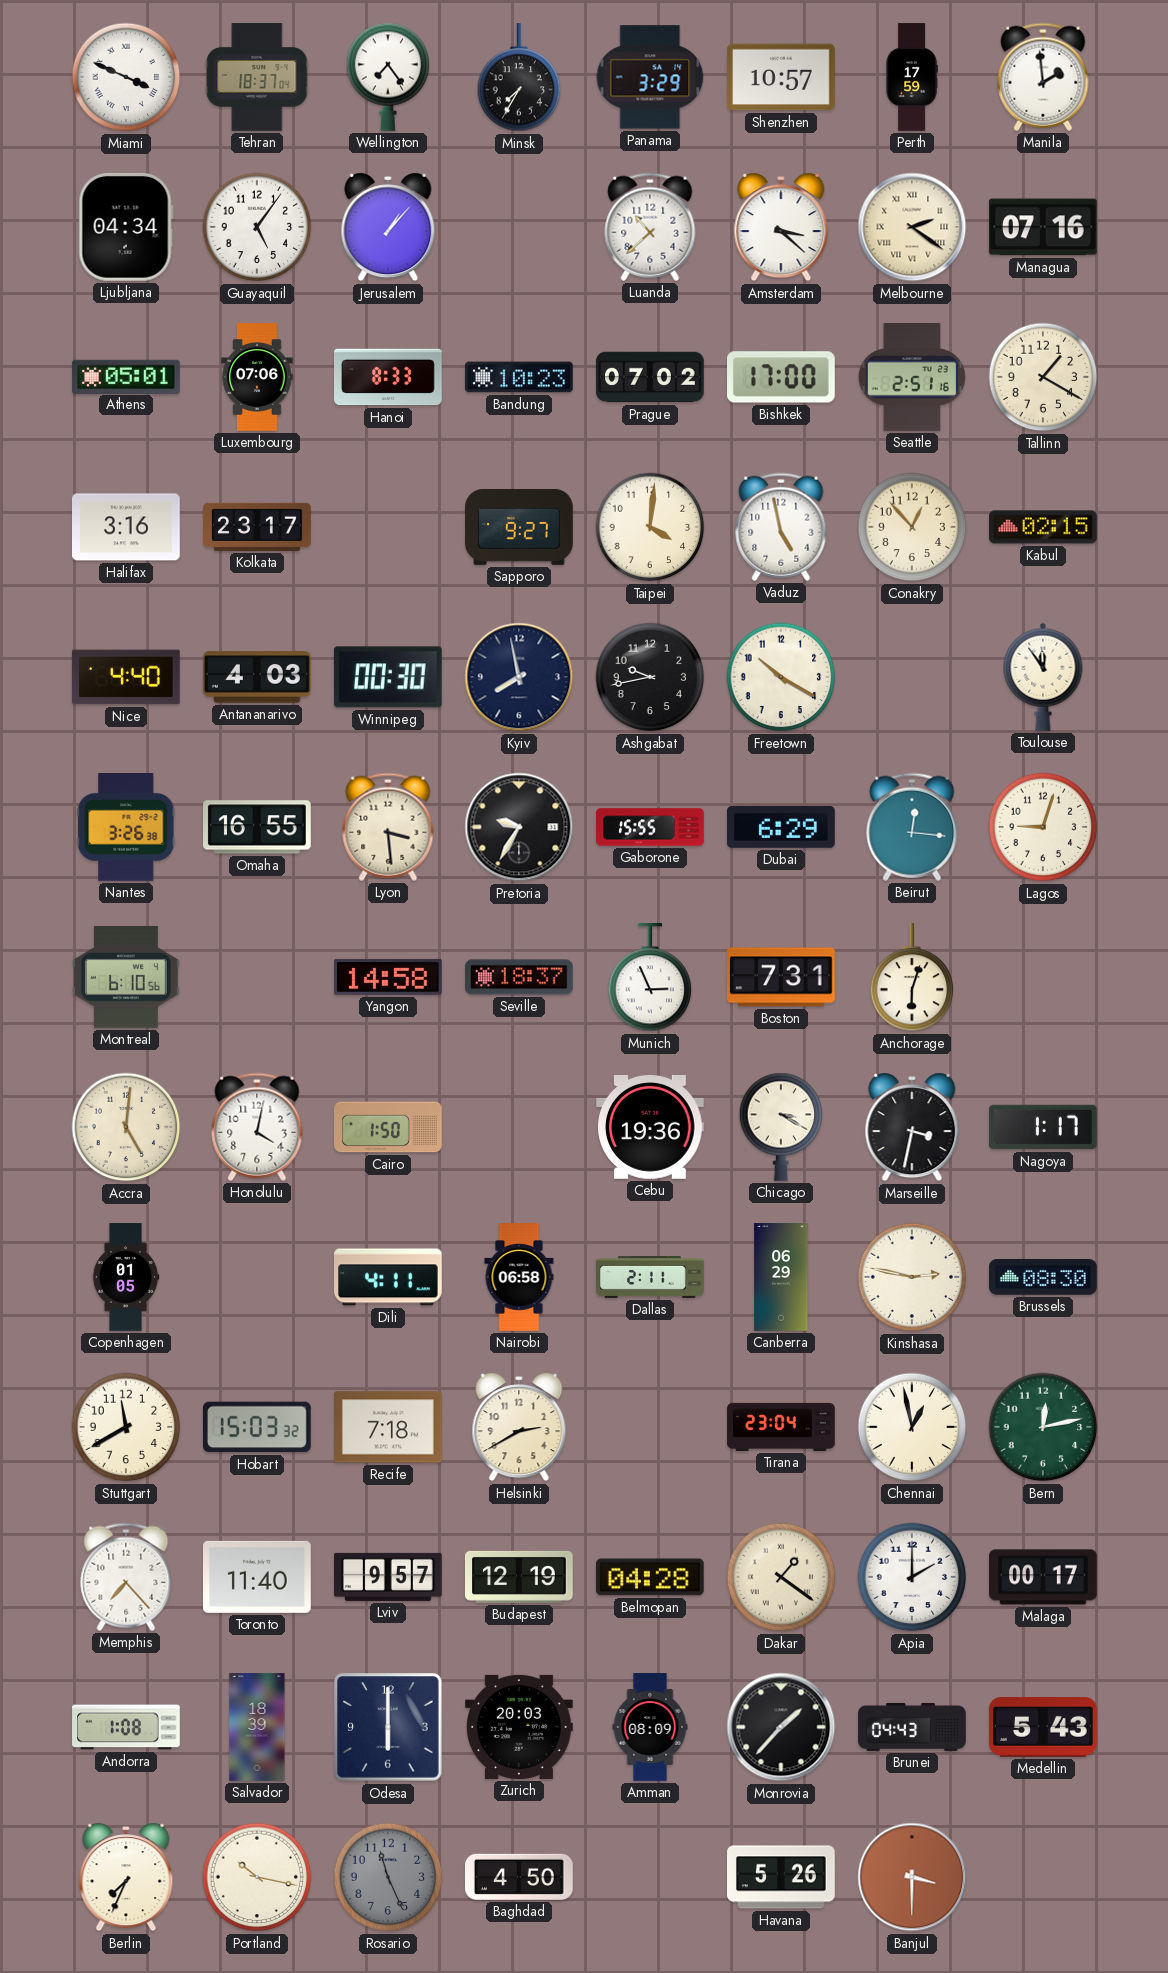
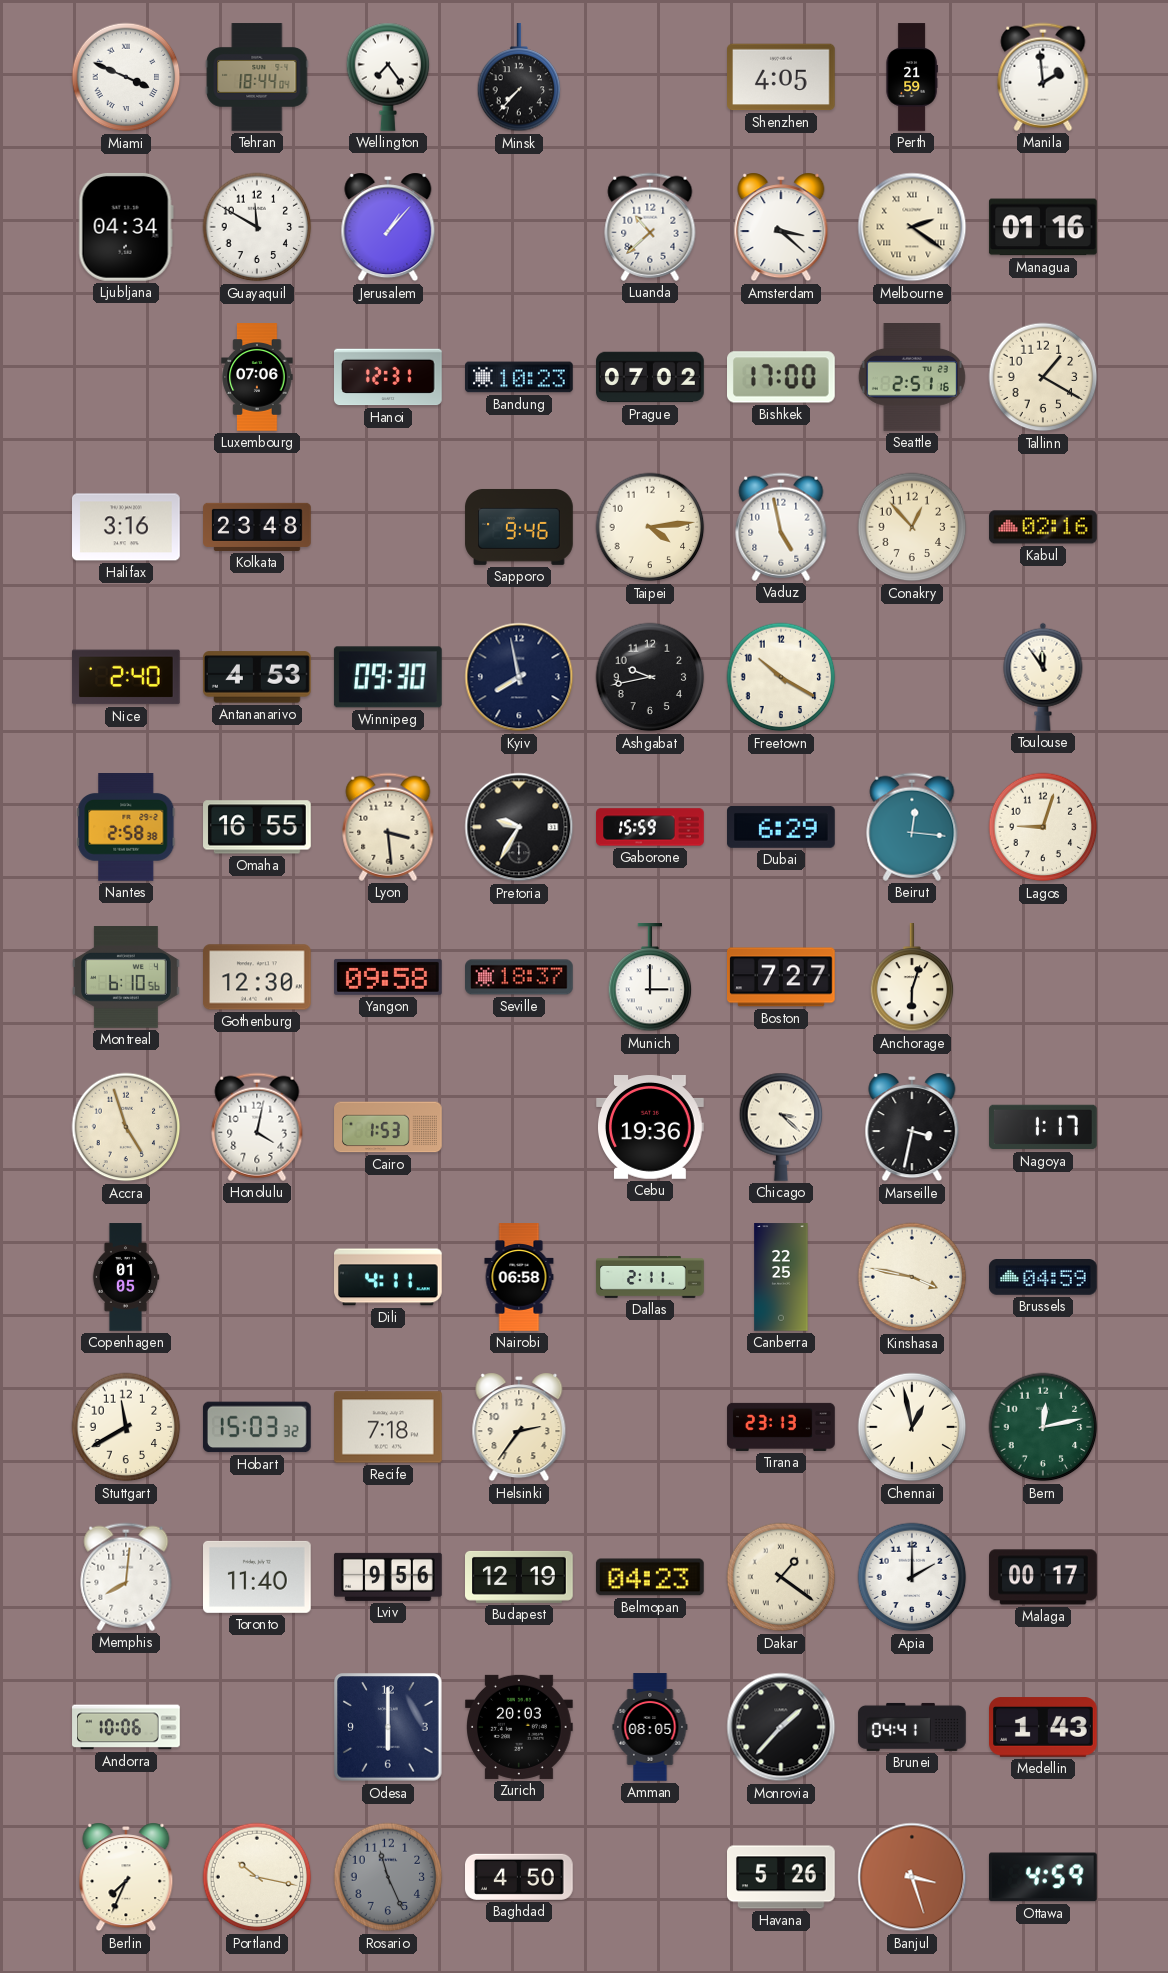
Tehran: 18:37 -> 18:44 (257, 77)
Minsk: 7:35 -> 7:37 (519, 78)
Panama: 3:29 -> none (650, 77)
Shenzhen: 10:57 -> 4:05 (782, 77)
Perth: 17:59 -> 21:59 (912, 77)
Guayaquil: 5:06 -> 11:50 (257, 227)
Managua: 07:16 -> 01:16 (1043, 227)
Athens: 05:01 -> none (126, 376)
Hanoi: 8:33 -> 12:31 (388, 377)
Kolkata: 23:17 -> 23:48 (257, 527)
Sapporo: 9:27 -> 9:46 (519, 527)
Taipei: 4:01 -> 4:14 (650, 527)
Kabul: 02:15 -> 02:16 (1043, 527)
Nice: 4:40 -> 2:40 (126, 677)
Antananarivo: 4:03 -> 4:53 (258, 677)
Winnipeg: 00:30 -> 09:30 (388, 677)
Nantes: 3:26 -> 2:58 (126, 828)
Gaborone: 15:55 -> 15:59 (650, 827)
Gothenburg: none -> 12:30 (258, 977)
Yangon: 14:58 -> 09:58 (389, 977)
Munich: 2:56 -> 3:00 (650, 978)
Boston: 7:31 -> 7:27 (782, 977)
Accra: 5:01 -> 4:57 (126, 1127)
Cairo: 1:50 -> 1:53 (388, 1127)
Chicago: 3:20 -> 3:22 (781, 1127)
Canberra: 06:29 -> 22:25 (781, 1277)
Kinshasa: 2:47 -> 3:47 (912, 1277)
Brussels: 08:30 -> 04:59 (1043, 1278)
Helsinki: 2:40 -> 2:36 (519, 1427)
Tirana: 23:04 -> 23:13 (781, 1427)
Memphis: 7:23 -> 8:01 (126, 1577)
Lviv: 9:57 -> 9:56 (389, 1577)
Belmopan: 04:28 -> 04:23 (650, 1577)
Andorra: 1:08 -> 10:06 (126, 1727)
Salvador: 18:39 -> none (257, 1727)
Amman: 08:09 -> 08:05 (650, 1727)
Brunei: 04:43 -> 04:41 (912, 1727)
Medellin: 5:43 -> 1:43 (1043, 1727)
Banjul: 3:30 -> 3:27 (912, 1877)
Ottawa: none -> 4:59 (1043, 1877)
